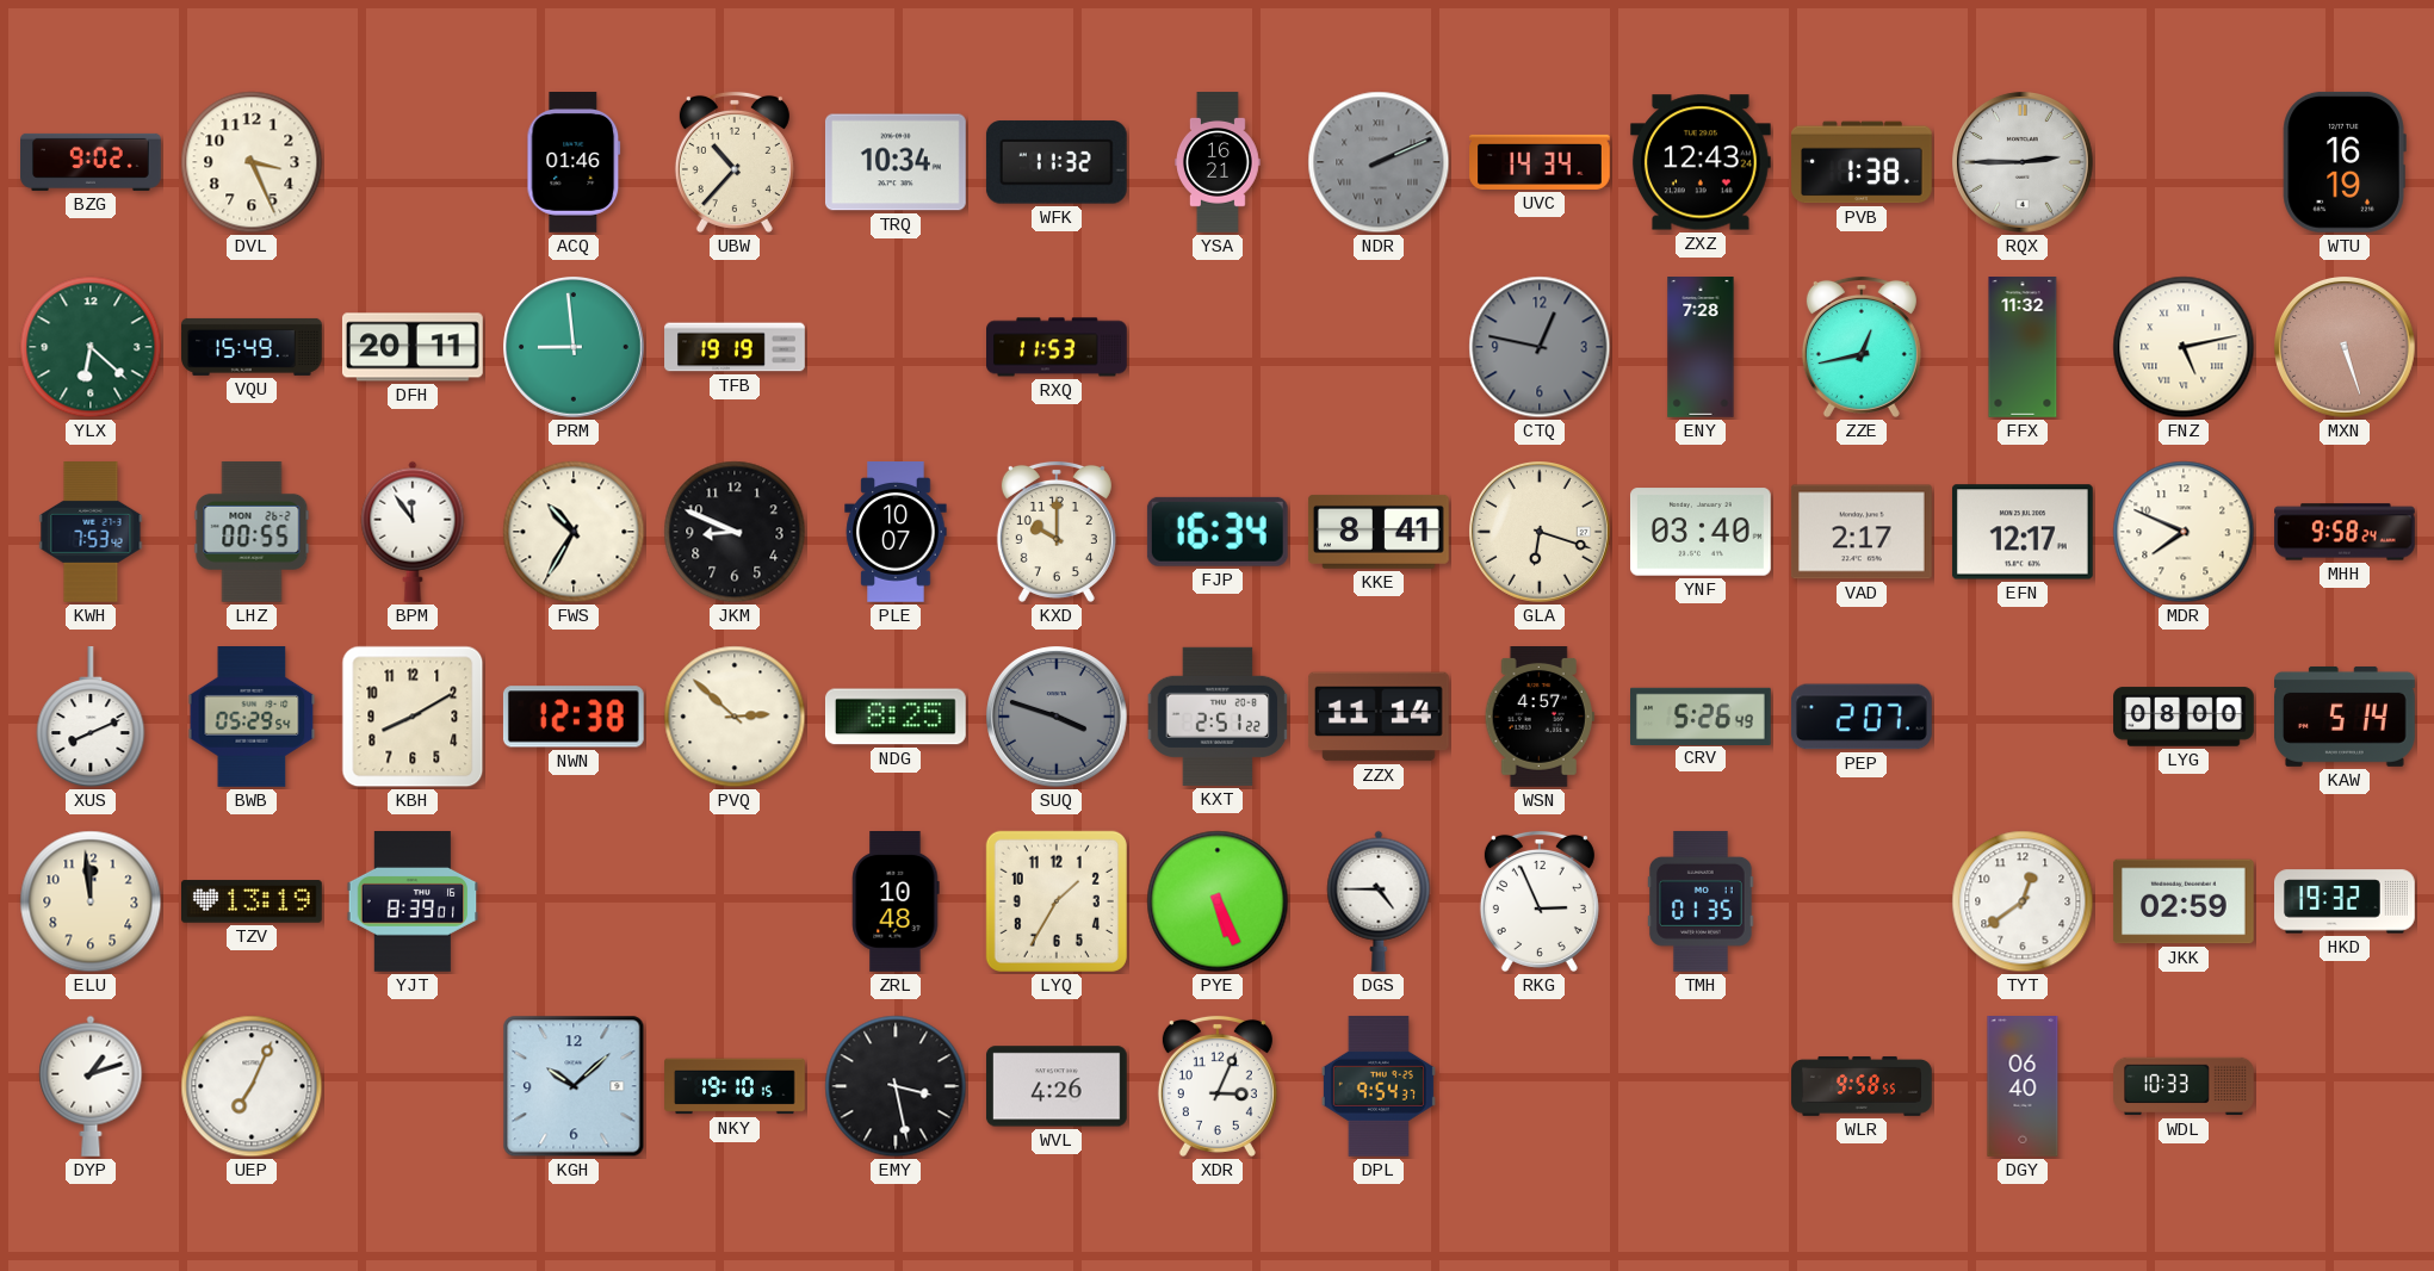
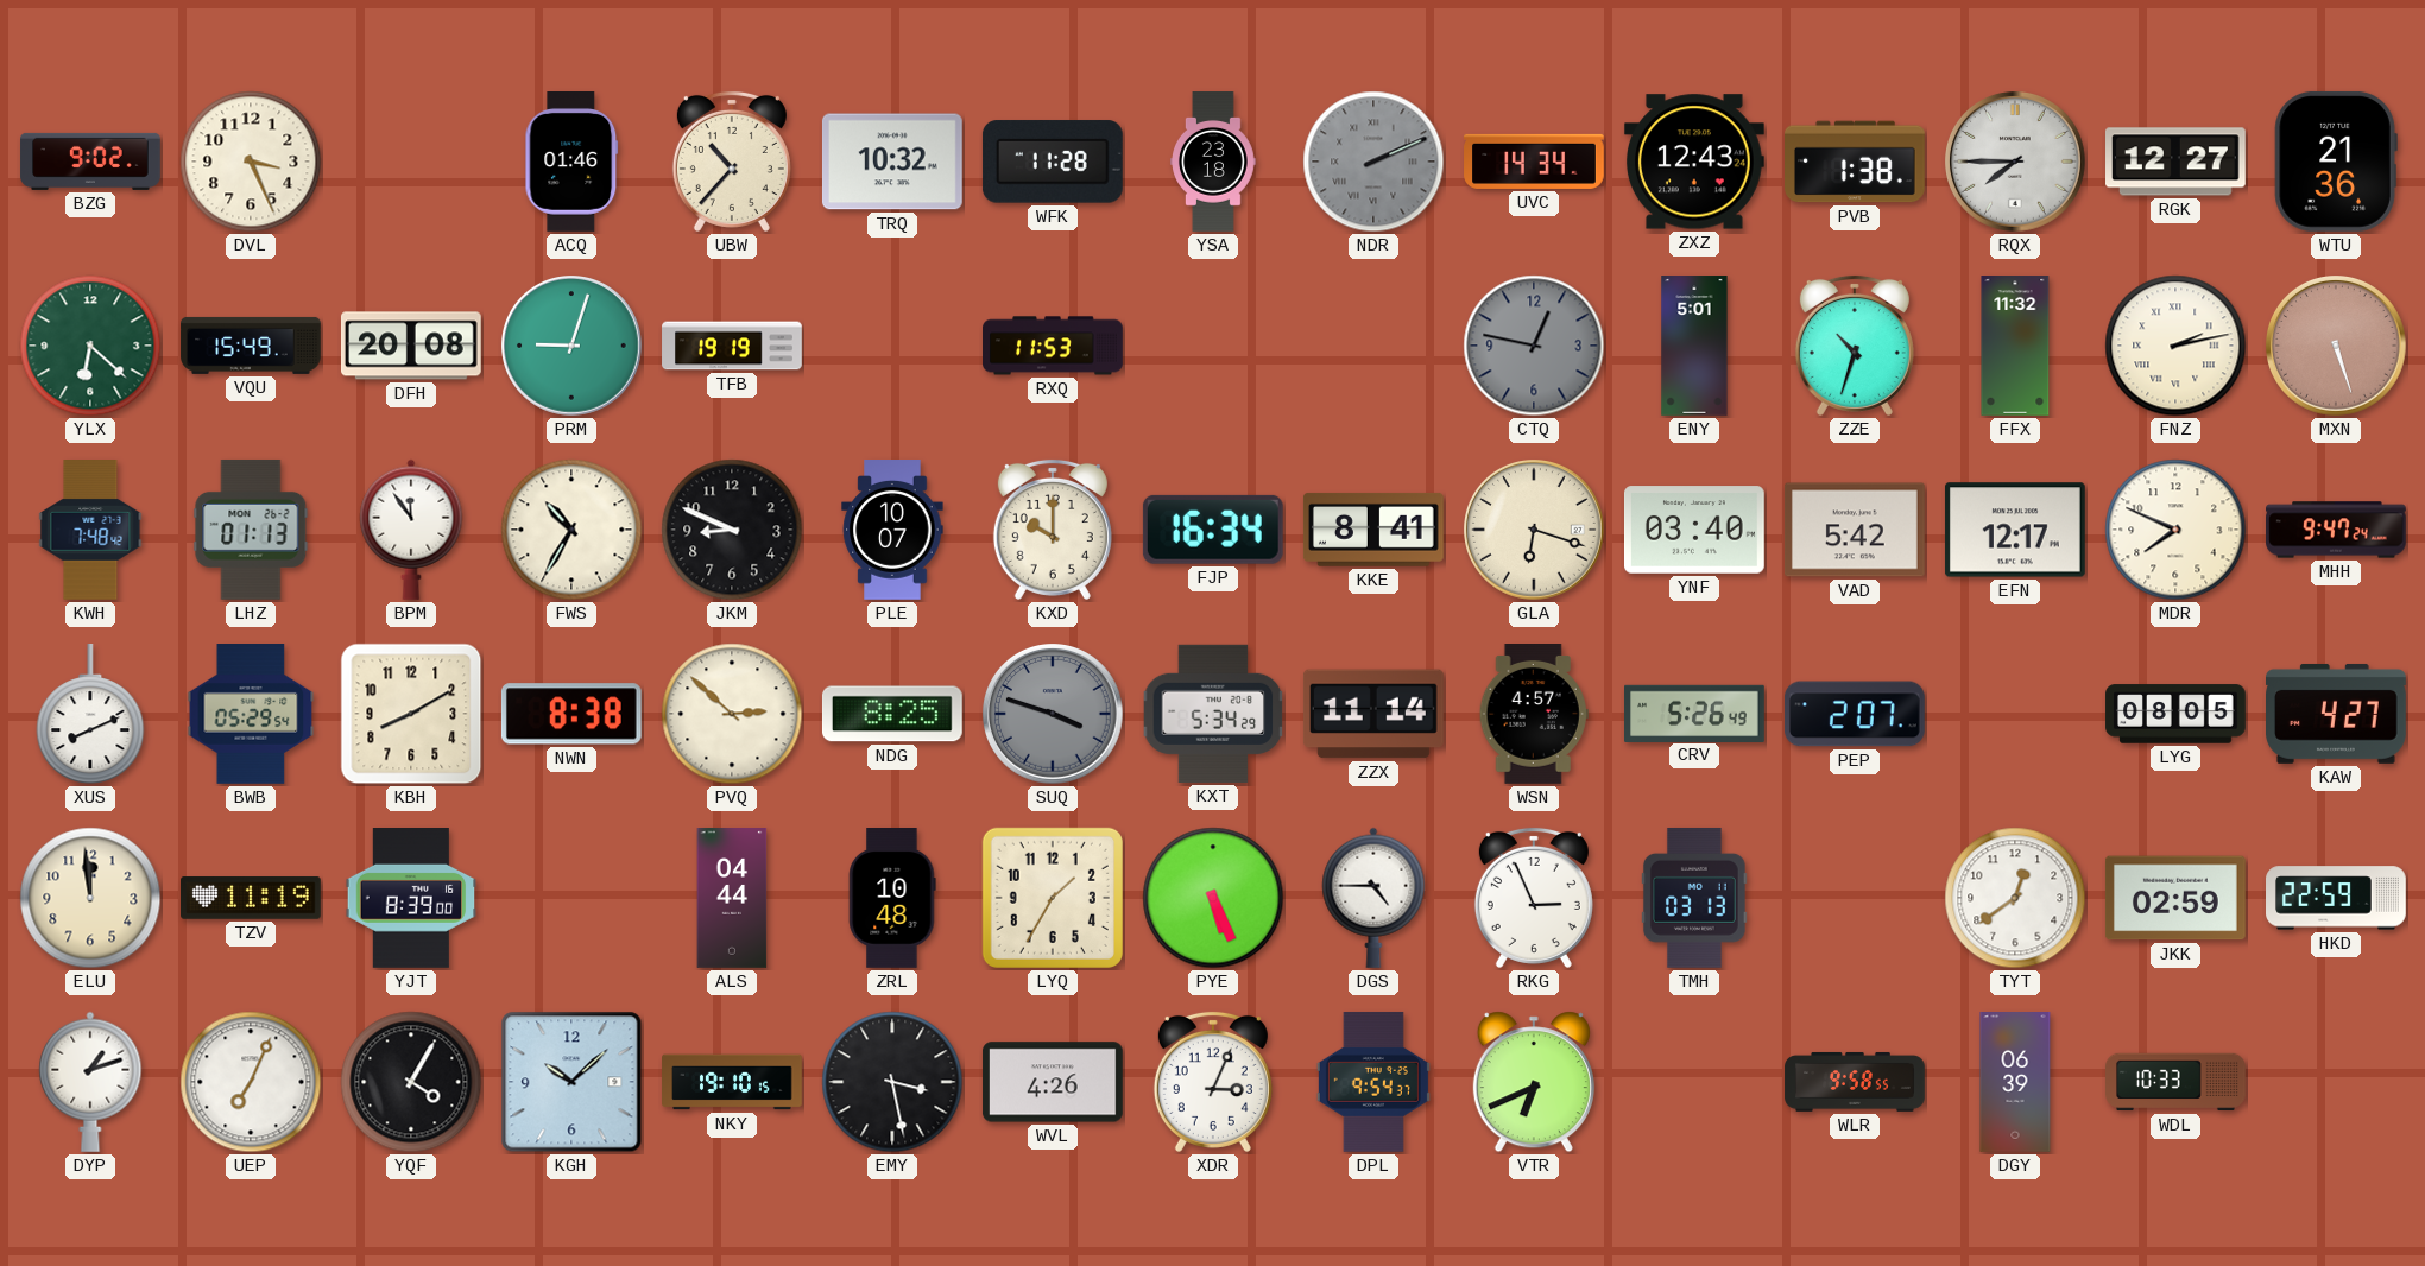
TRQ: 10:34 -> 10:32 (892, 162)
WFK: 11:32 -> 11:28 (1053, 162)
YSA: 16:21 -> 23:18 (1214, 162)
RQX: 2:45 -> 7:45 (2016, 163)
RGK: none -> 12:27 (2177, 162)
WTU: 16:19 -> 21:36 (2336, 162)
DFH: 20:11 -> 20:08 (411, 346)
PRM: 8:59 -> 9:03 (573, 347)
ENY: 7:28 -> 5:01 (1694, 346)
ZZE: 12:43 -> 10:33 (1855, 346)
FNZ: 5:13 -> 2:13 (2175, 346)
KWH: 7:53 -> 7:48 (90, 531)
LHZ: 00:55 -> 01:13 (251, 530)
VAD: 2:17 -> 5:42 (1855, 530)
MHH: 9:58 -> 9:47 (2337, 530)
NWN: 12:38 -> 8:38 (571, 714)
KXT: 2:51 -> 5:34 (1213, 714)
LYG: 08:00 -> 08:05 (2175, 714)
KAW: 5:14 -> 4:27 (2337, 714)
TZV: 13:19 -> 11:19 (252, 898)
YJT: 8:39:01 -> 8:39:00 (411, 899)
ALS: none -> 04:44 (732, 899)
TMH: 01:35 -> 03:13 (1695, 898)
HKD: 19:32 -> 22:59 (2337, 898)
YQF: none -> 4:05 (411, 1082)
VTR: none -> 6:41 (1534, 1082)
DGY: 06:40 -> 06:39 (2015, 1083)
